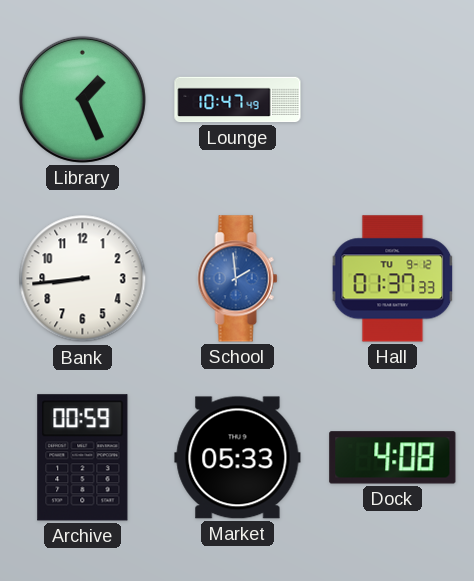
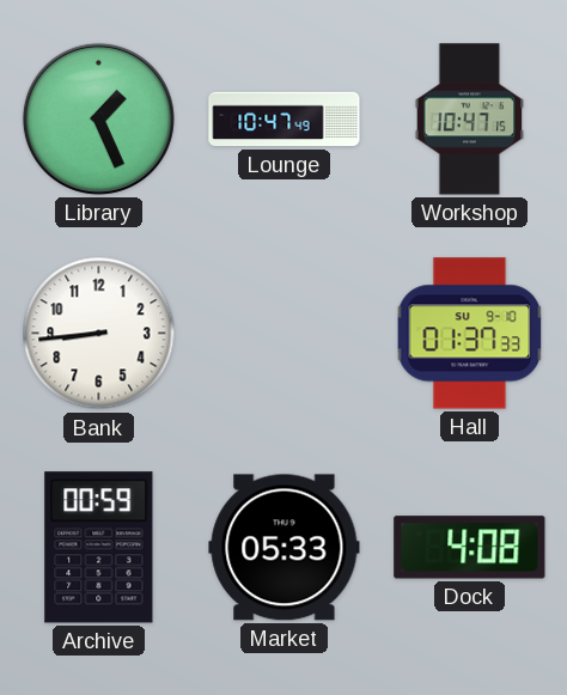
Workshop: none -> 10:47 (470, 120)
School: 1:59 -> none (238, 279)
Hall date: TU 9-12 -> SU 9-10 (470, 334)
